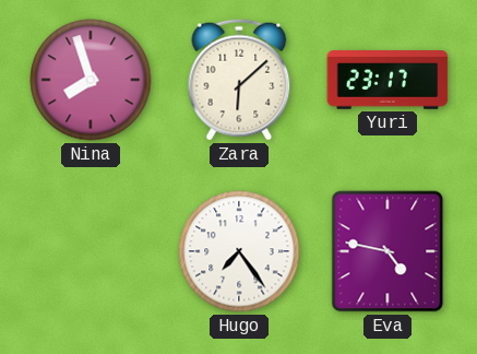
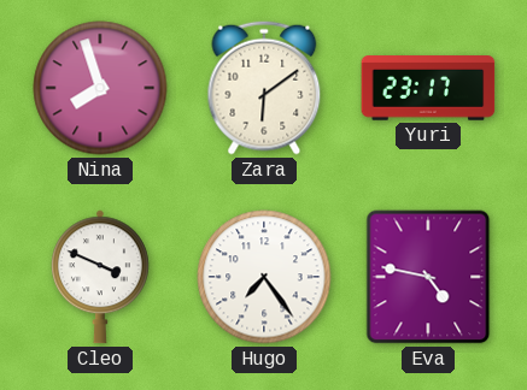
Zara: 6:08 -> 6:09 (264, 88)
Cleo: none -> 3:49 (100, 277)
